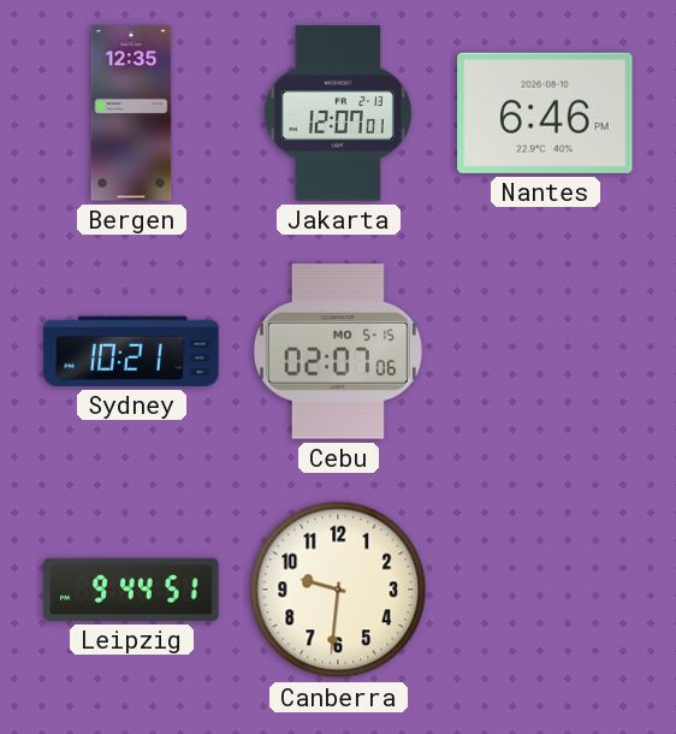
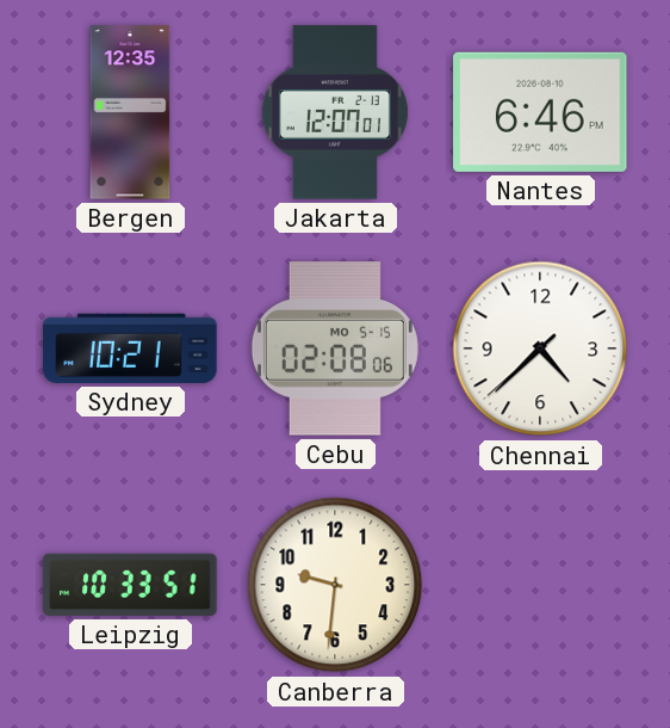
Cebu: 02:07 -> 02:08 (335, 348)
Chennai: none -> 4:37 (540, 348)
Leipzig: 9:44 -> 10:33 (130, 585)
